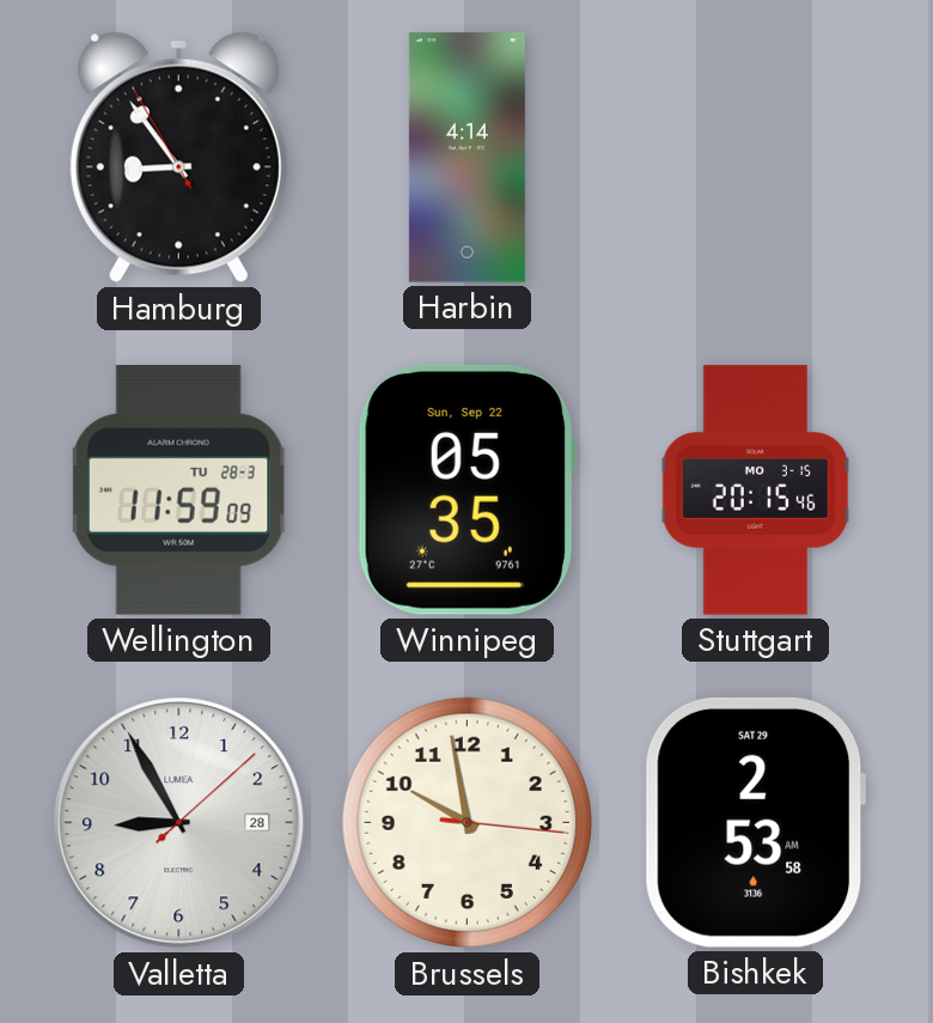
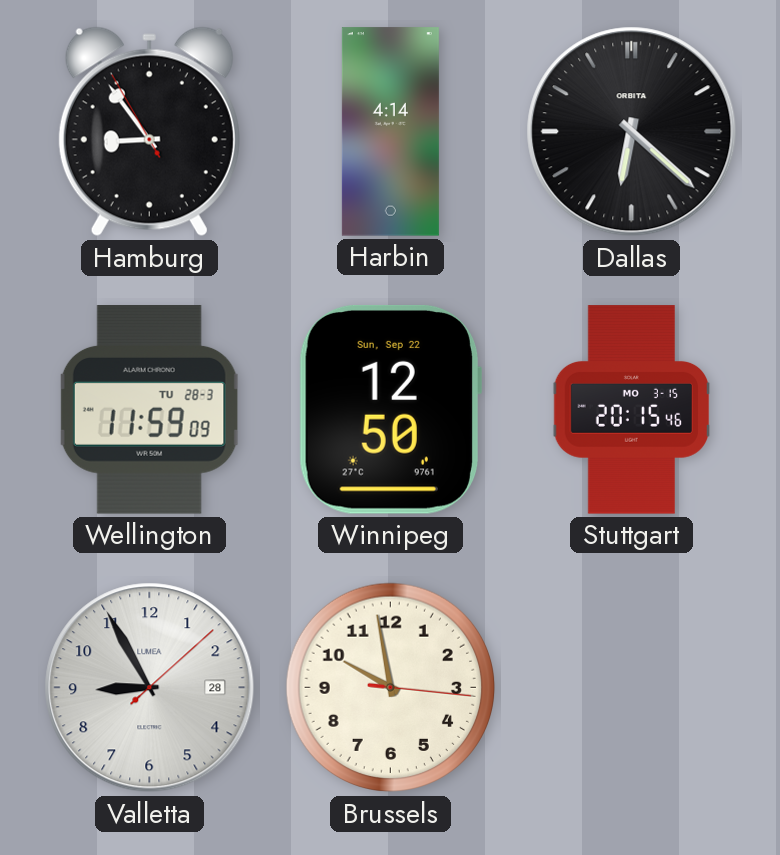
Dallas: none -> 6:22 (632, 132)
Winnipeg: 05:35 -> 12:50 (390, 409)
Bishkek: 2:53 -> none (755, 822)
